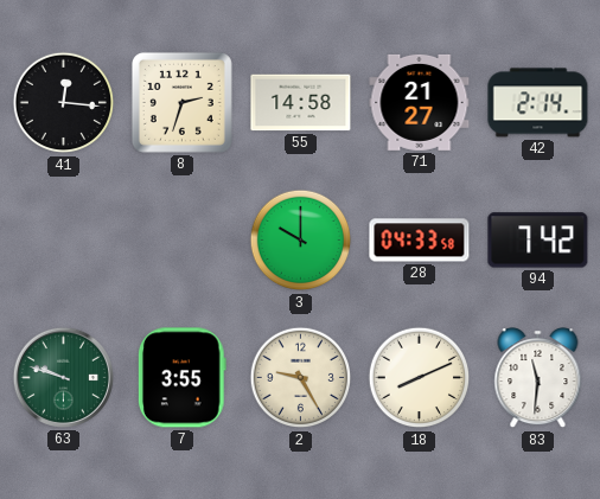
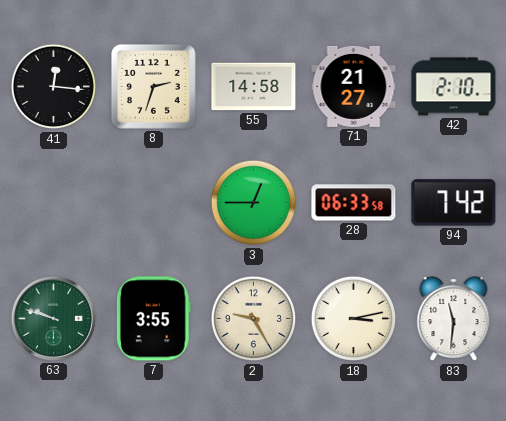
42: 2:14 -> 2:10 (454, 87)
3: 10:00 -> 12:45 (254, 203)
28: 04:33 -> 06:33 (354, 203)
18: 8:11 -> 3:13 (354, 319)
